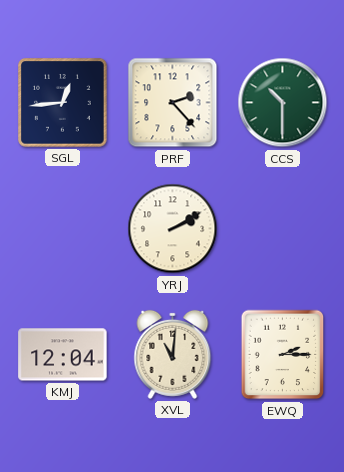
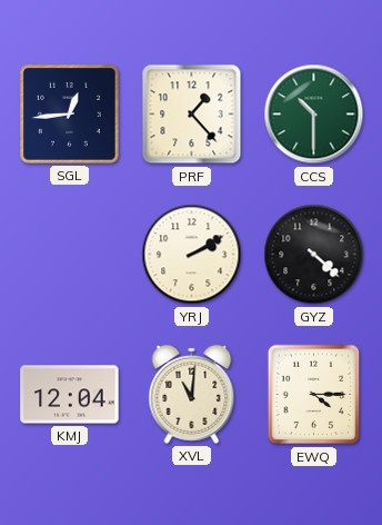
PRF: 2:23 -> 1:23 (192, 115)
GYZ: none -> 4:22 (314, 255)
EWQ: 2:15 -> 4:15 (314, 395)
